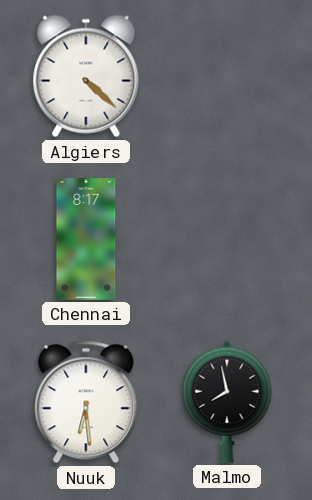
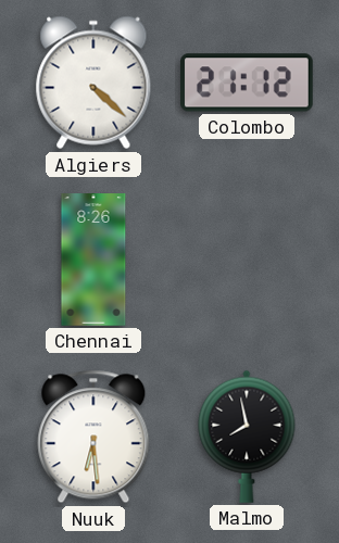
Colombo: none -> 21:12 (248, 83)
Chennai: 8:17 -> 8:26 (93, 260)
